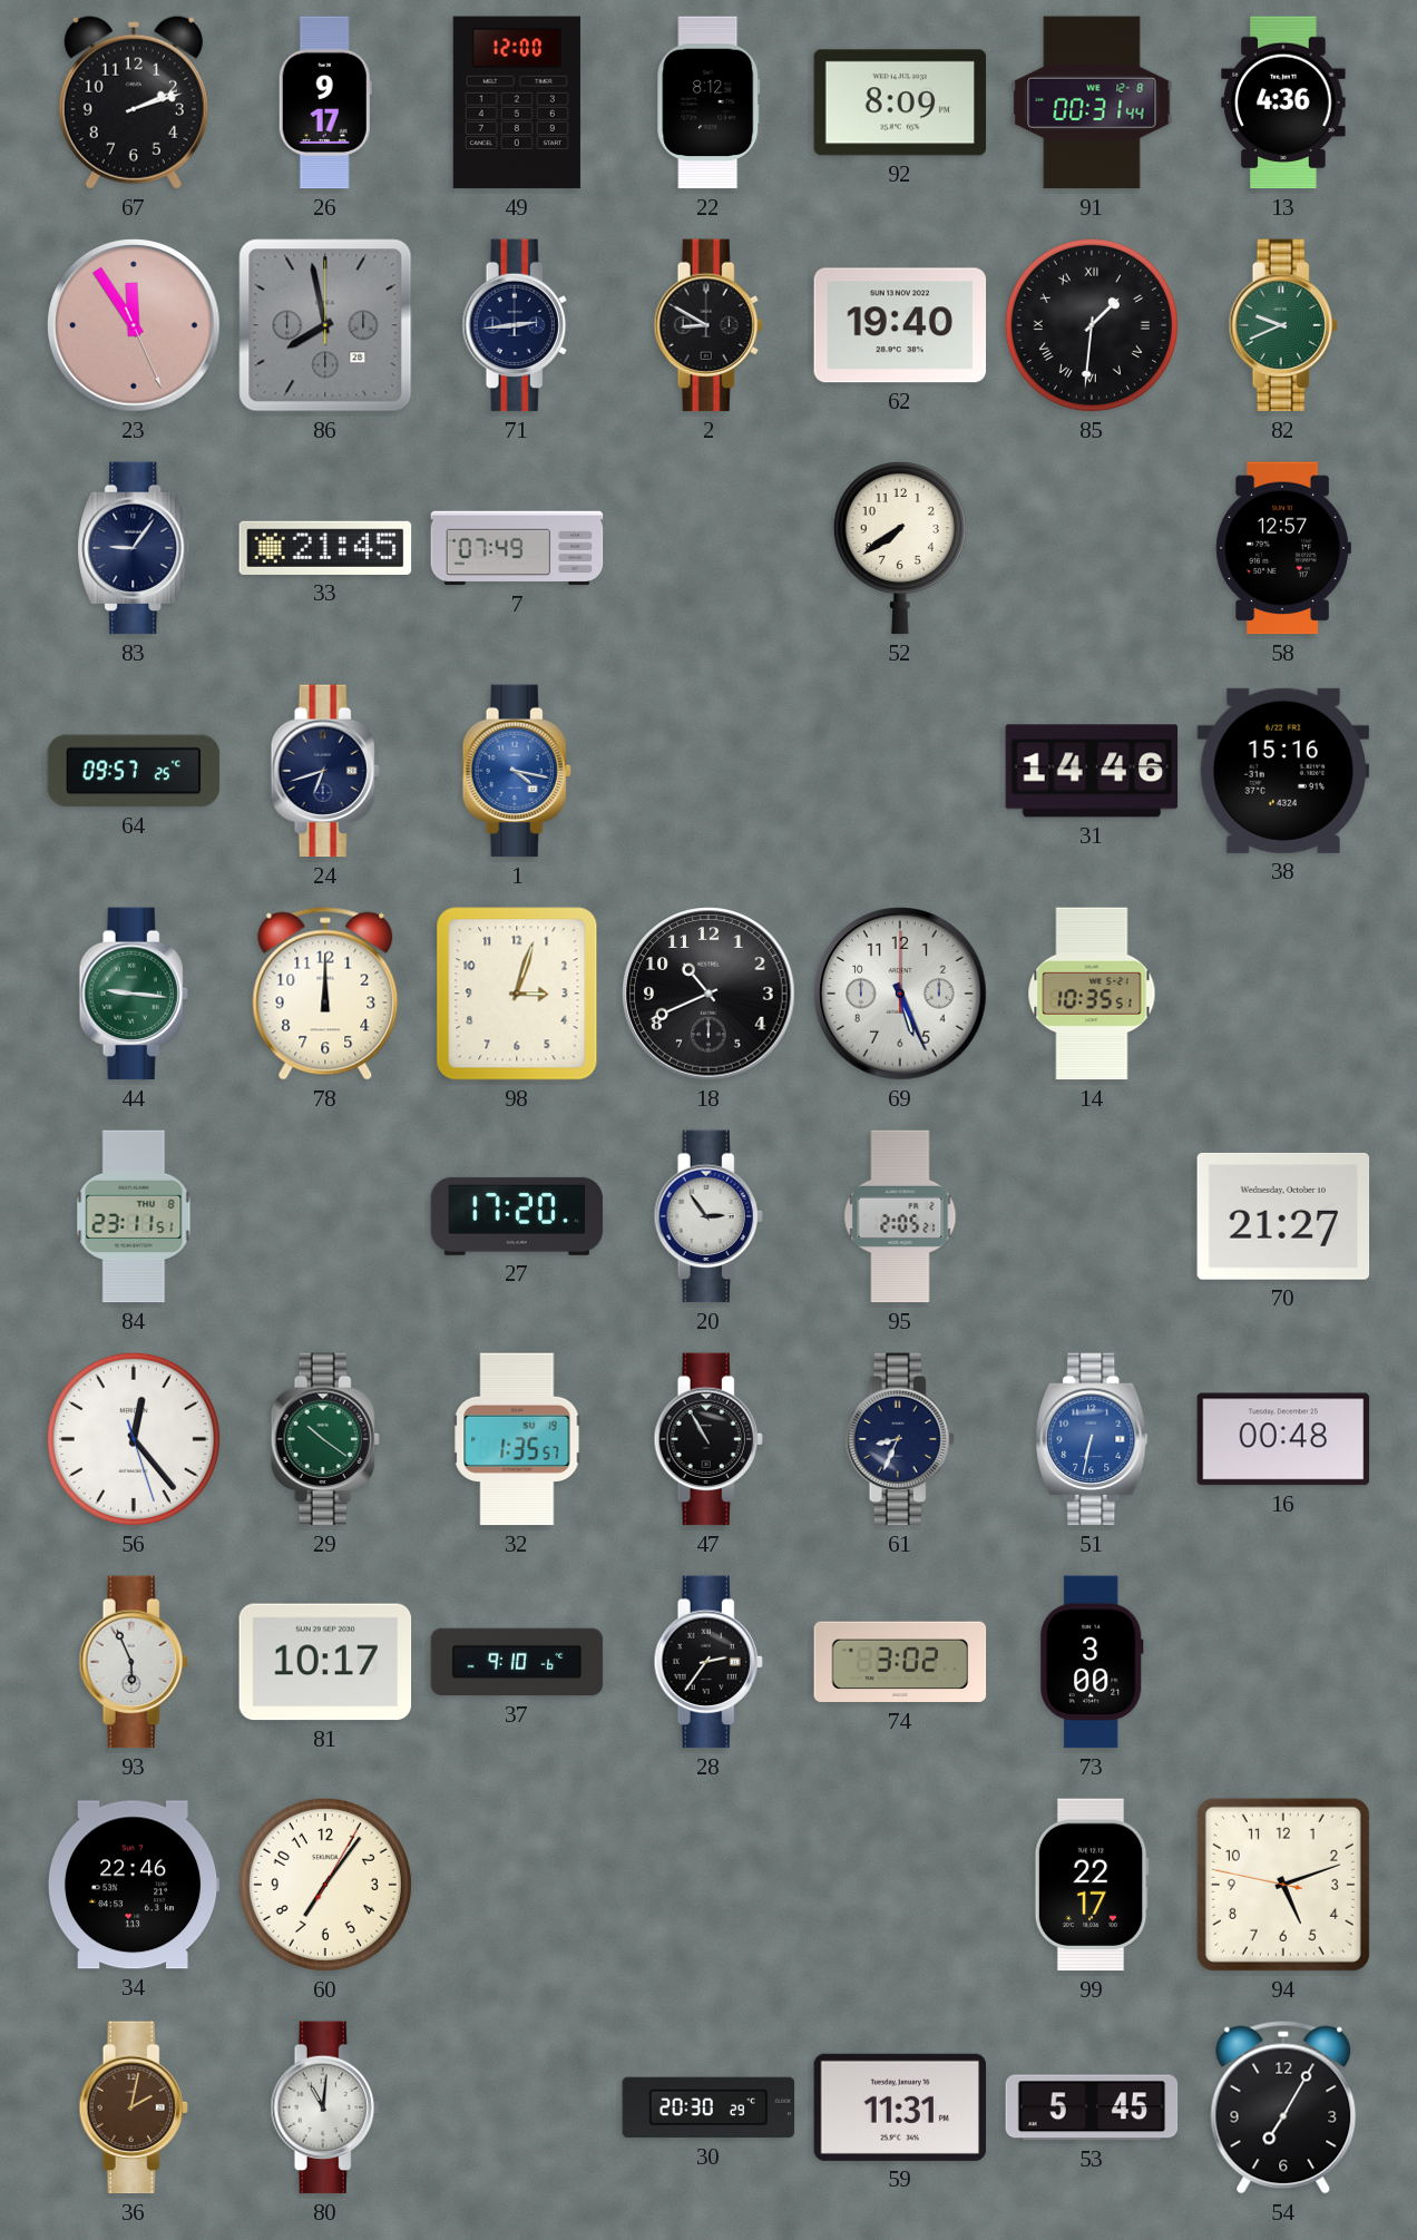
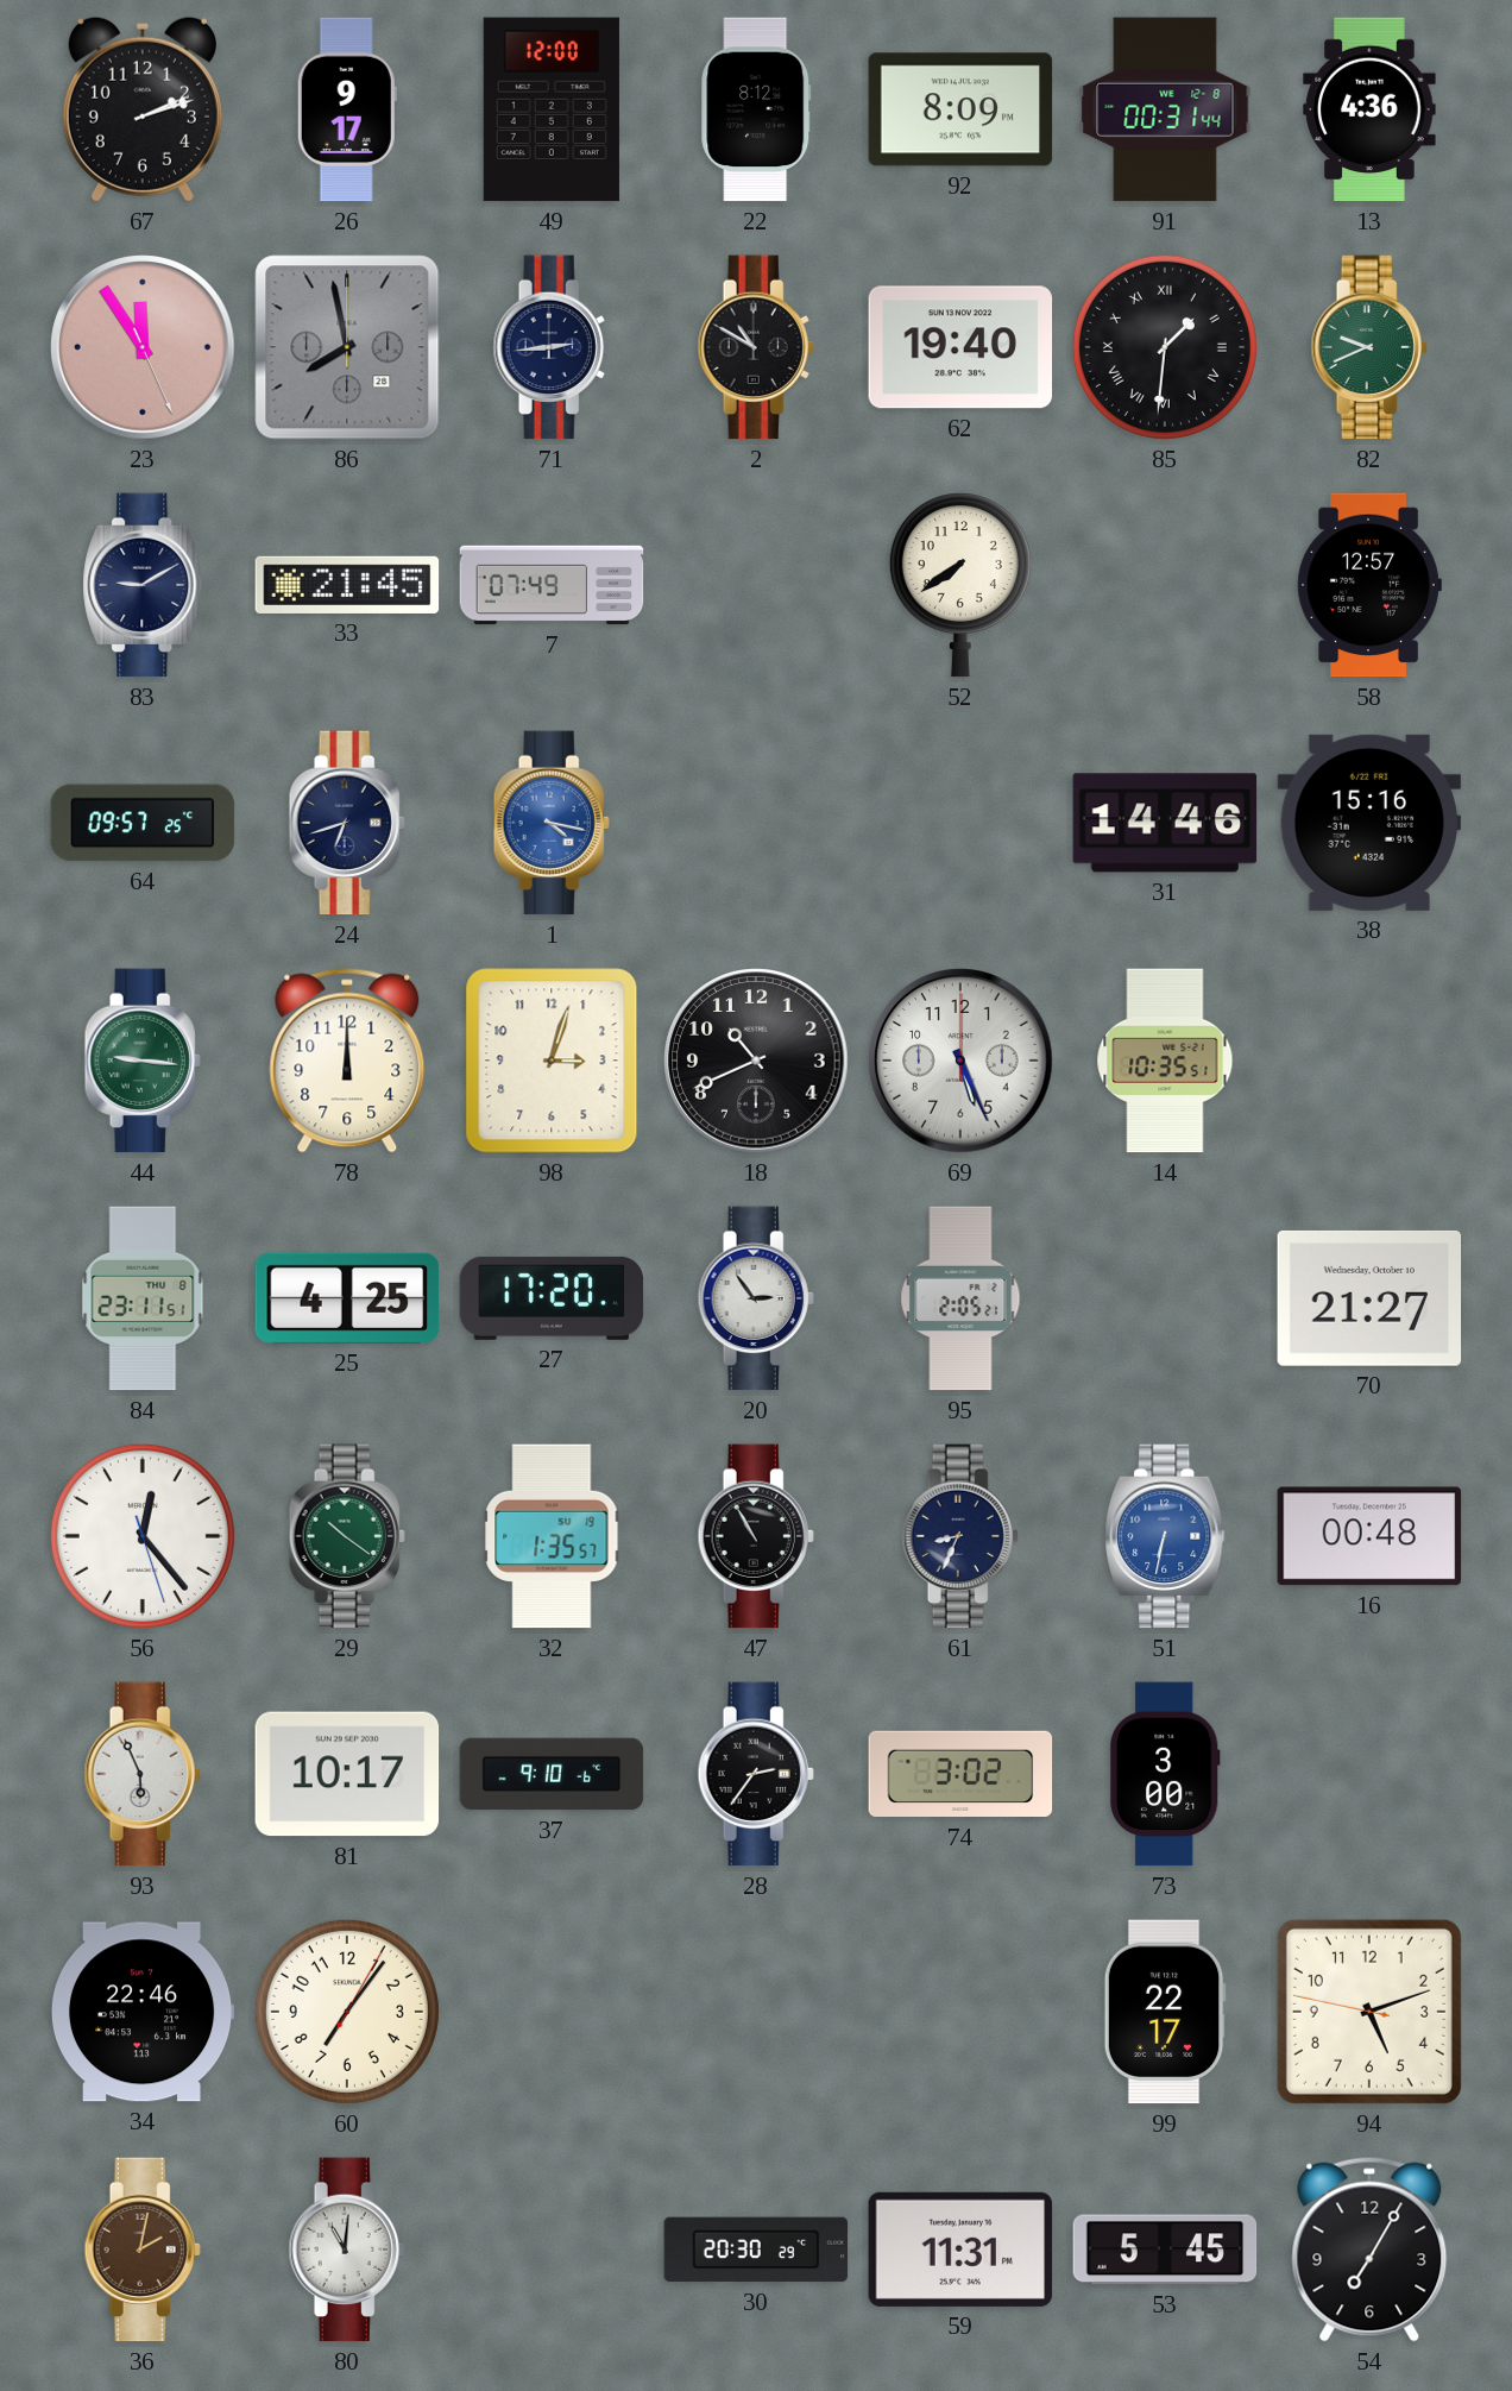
2: 8:50 -> 10:50 (756, 347)
83: 9:06 -> 9:10 (143, 585)
25: none -> 4:25 (347, 1298)
